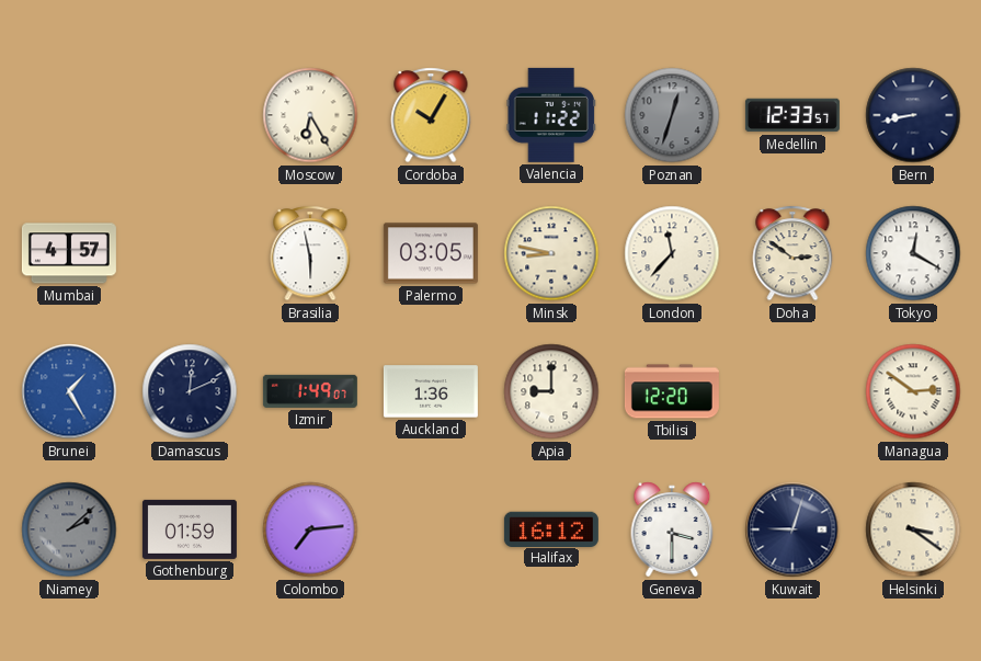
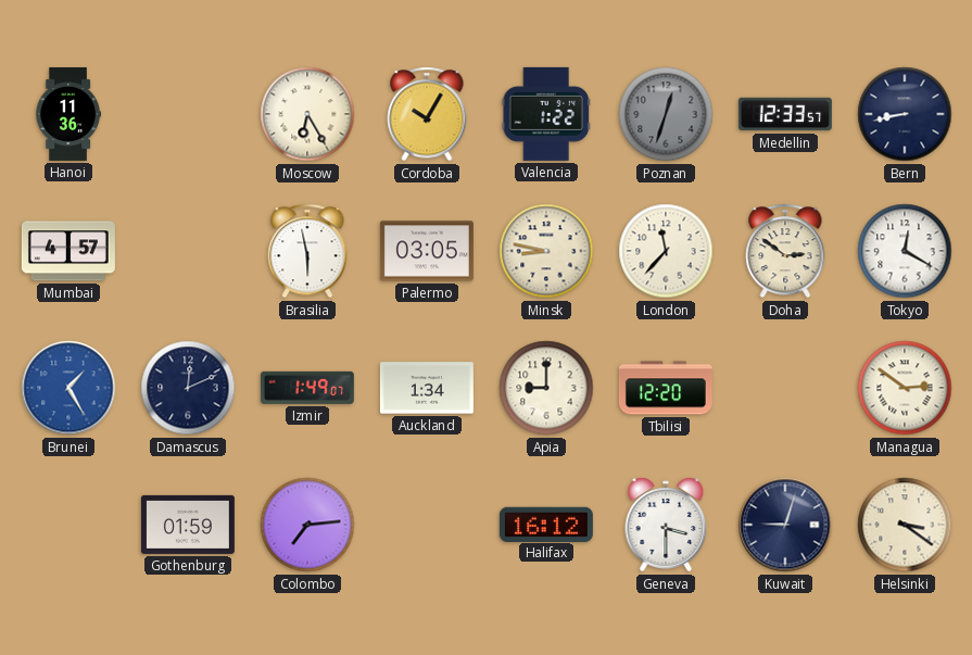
Hanoi: none -> 11:36 (68, 114)
Valencia: 11:22 -> 1:22 (545, 114)
Auckland: 1:36 -> 1:34 (427, 388)
Niamey: 2:08 -> none (69, 529)
